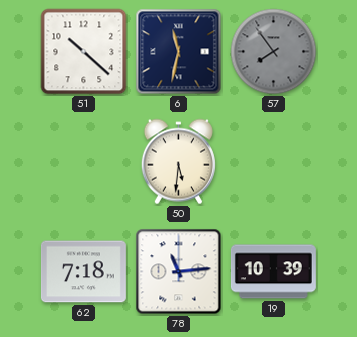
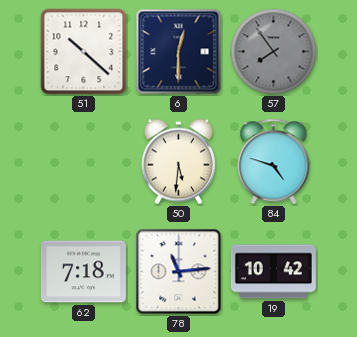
6: 11:32 -> 12:30 (179, 52)
84: none -> 4:48 (274, 162)
19: 10:39 -> 10:42 (273, 272)
